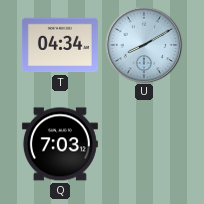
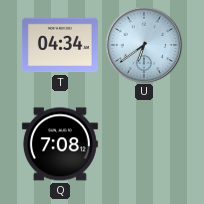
U: 8:10 -> 6:39 (144, 45)
Q: 7:03 -> 7:08 (60, 144)
